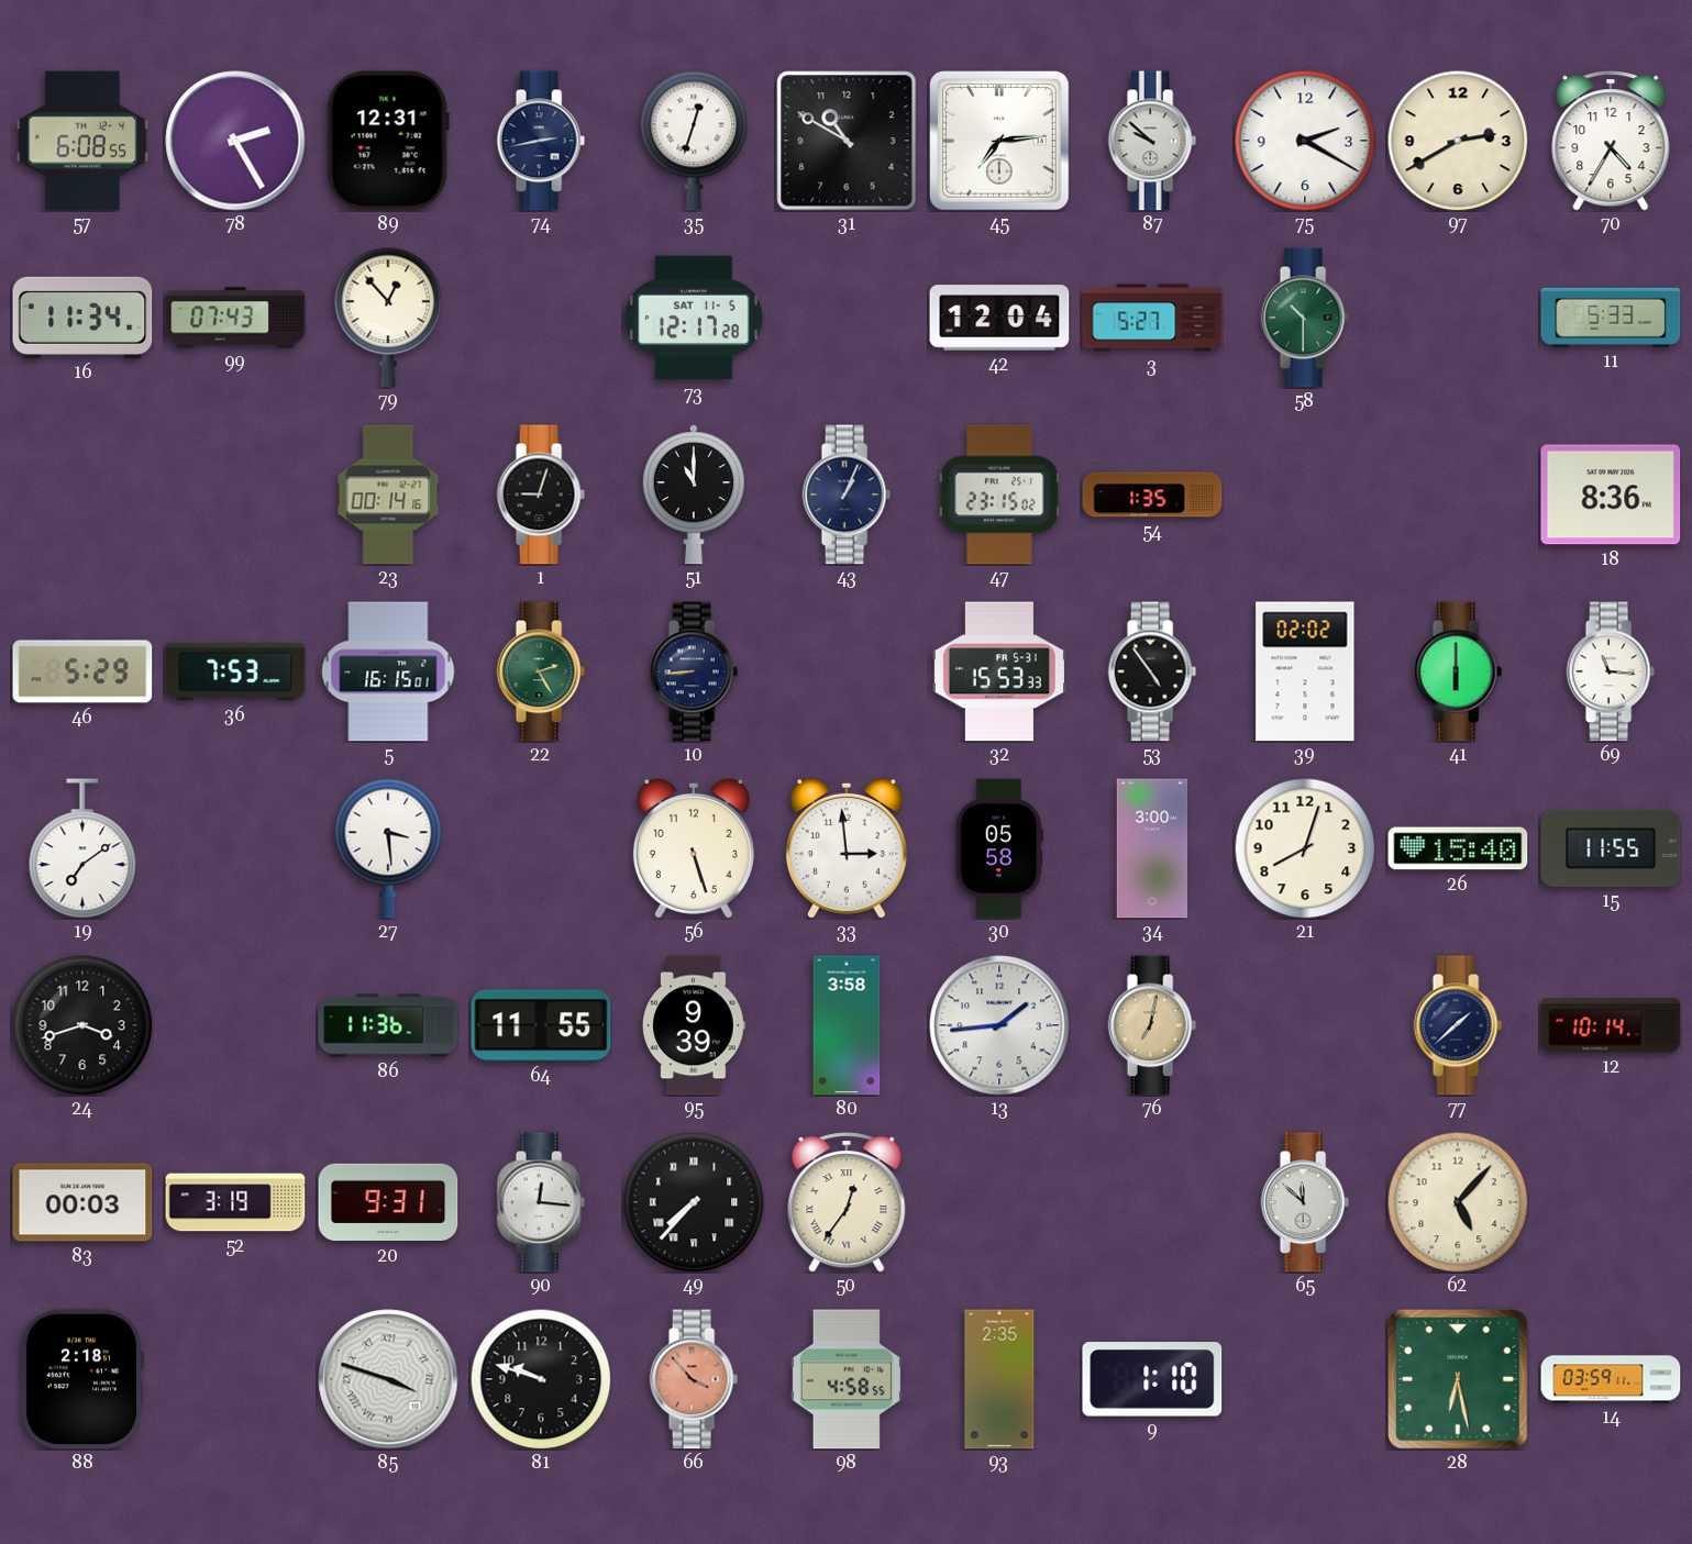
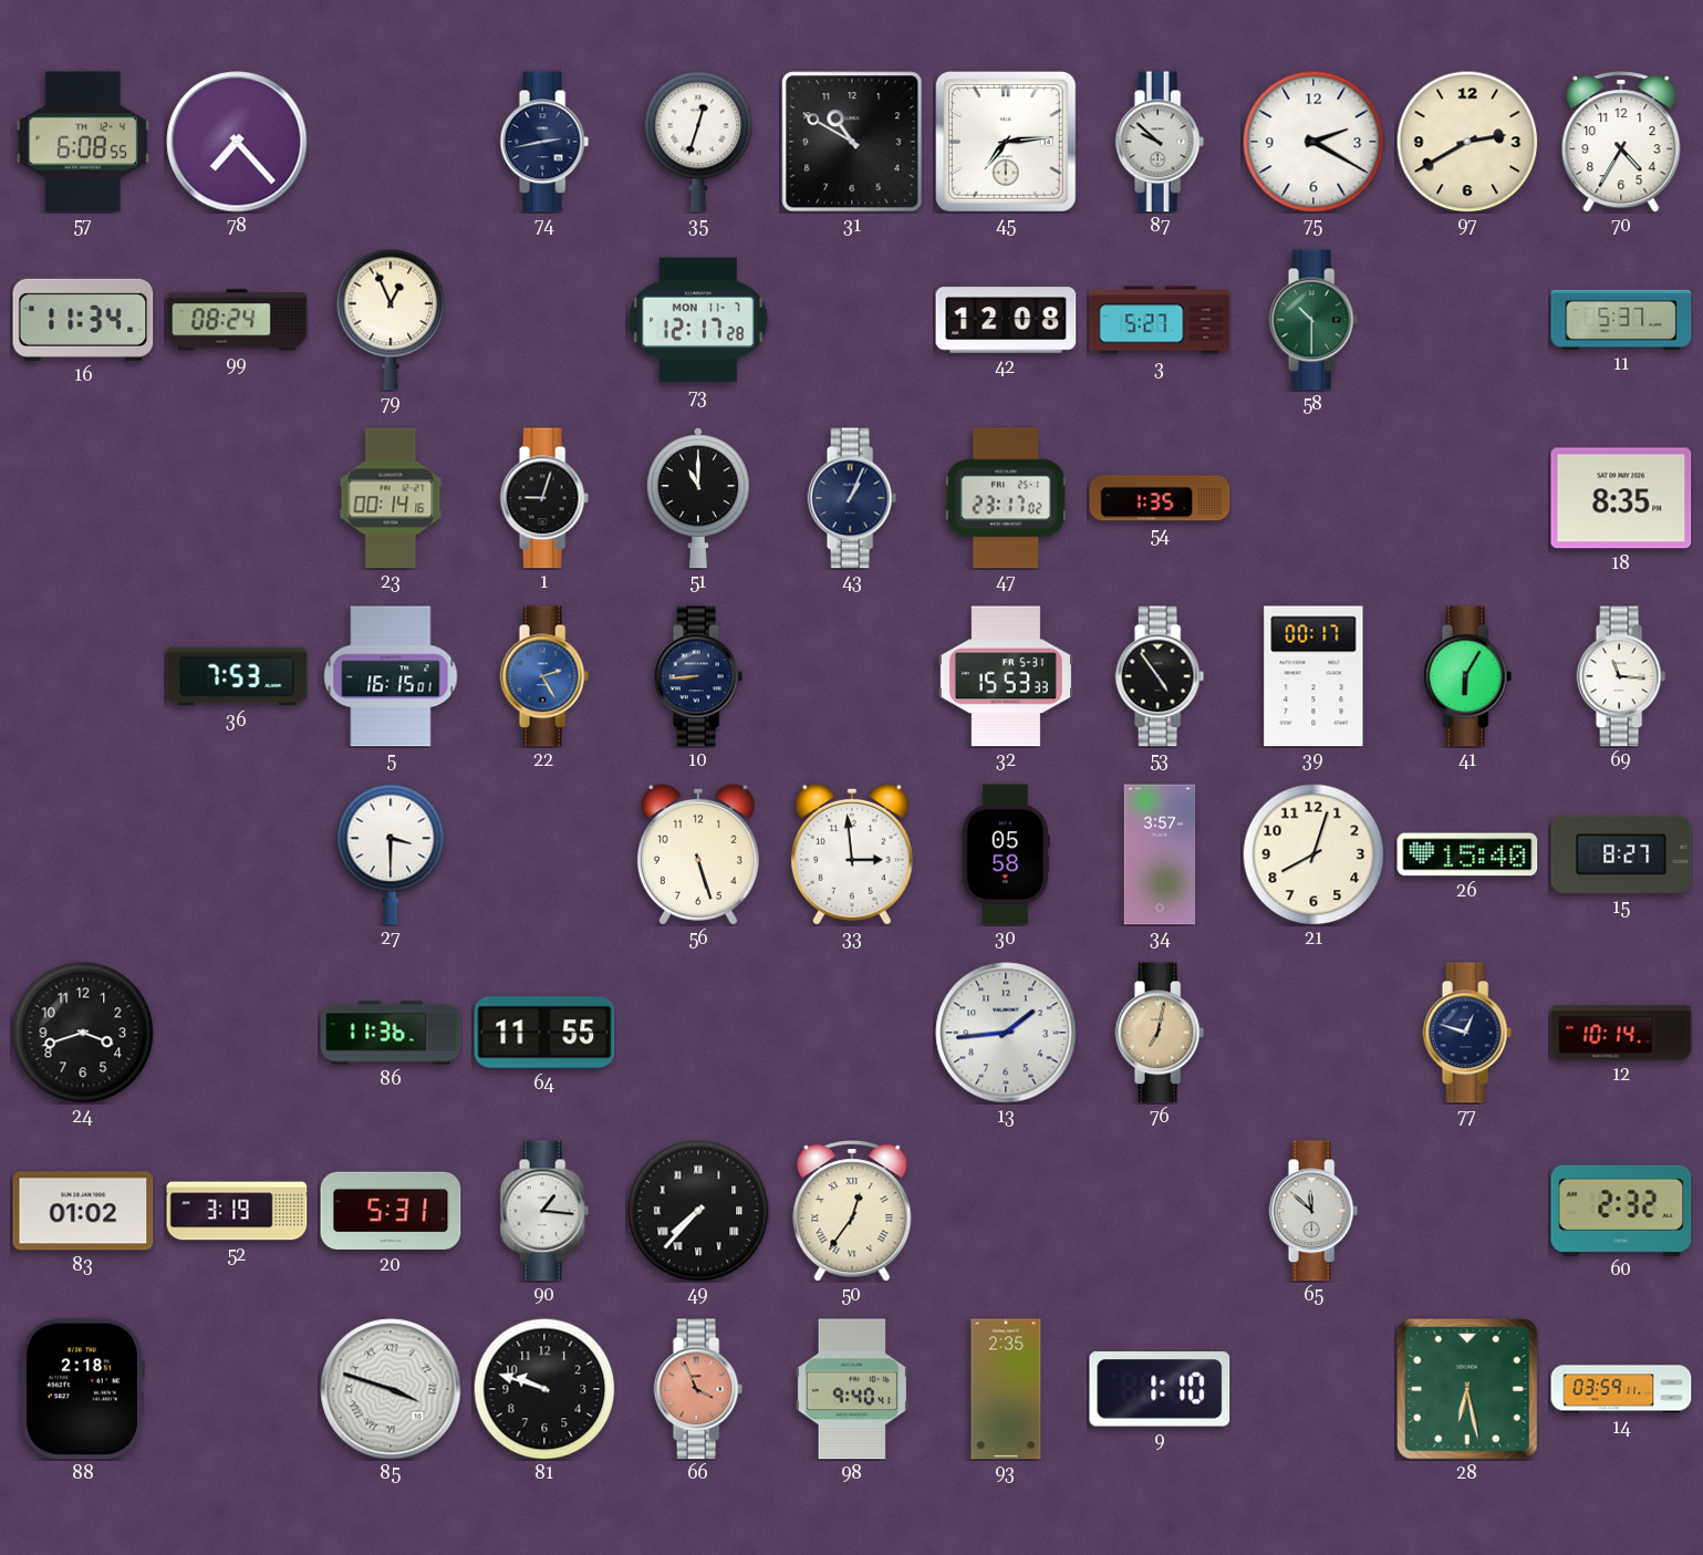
78: 2:25 -> 7:23 (237, 142)
89: 12:31 -> none (388, 141)
99: 07:43 -> 08:24 (237, 320)
79: 12:53 -> 12:56 (391, 320)
73 date: SAT 11-5 -> MON 11-7 (699, 320)
42: 12:04 -> 12:08 (1006, 320)
11: 5:33 -> 5:37 (1621, 320)
47: 23:15 -> 23:17 (1006, 498)
18: 8:36 -> 8:35 (1621, 498)
46: 5:29 -> none (82, 671)
22 dial: green -> blue (544, 676)
39: 02:02 -> 00:17 (1313, 676)
41: 6:00 -> 6:05 (1467, 676)
19: 7:09 -> none (82, 848)
27: 3:29 -> 3:30 (391, 854)
34: 3:00 -> 3:57 (1160, 854)
15: 11:55 -> 8:27 (1621, 854)
95: 9:39 -> none (694, 1025)
80: 3:58 -> none (847, 1025)
77: 1:38 -> 12:48 (1467, 1033)
83: 00:03 -> 01:02 (83, 1211)
20: 9:31 -> 5:31 (391, 1211)
90: 12:16 -> 1:16 (544, 1211)
62: 5:07 -> none (1458, 1202)
60: none -> 2:32 (1621, 1210)
66: 3:53 -> 3:56 (698, 1389)
98: 4:58 -> 9:40 (852, 1389)
